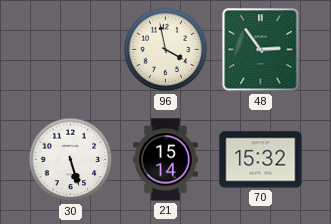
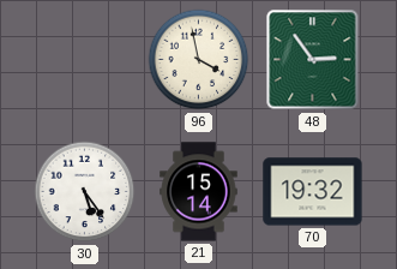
30: 5:27 -> 5:24 (85, 192)
70: 15:32 -> 19:32 (313, 192)
